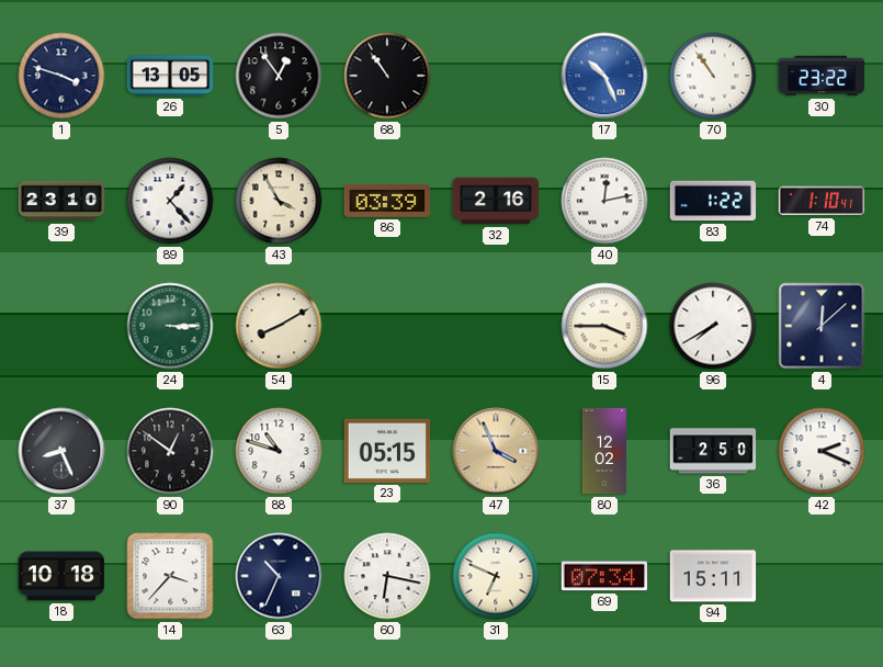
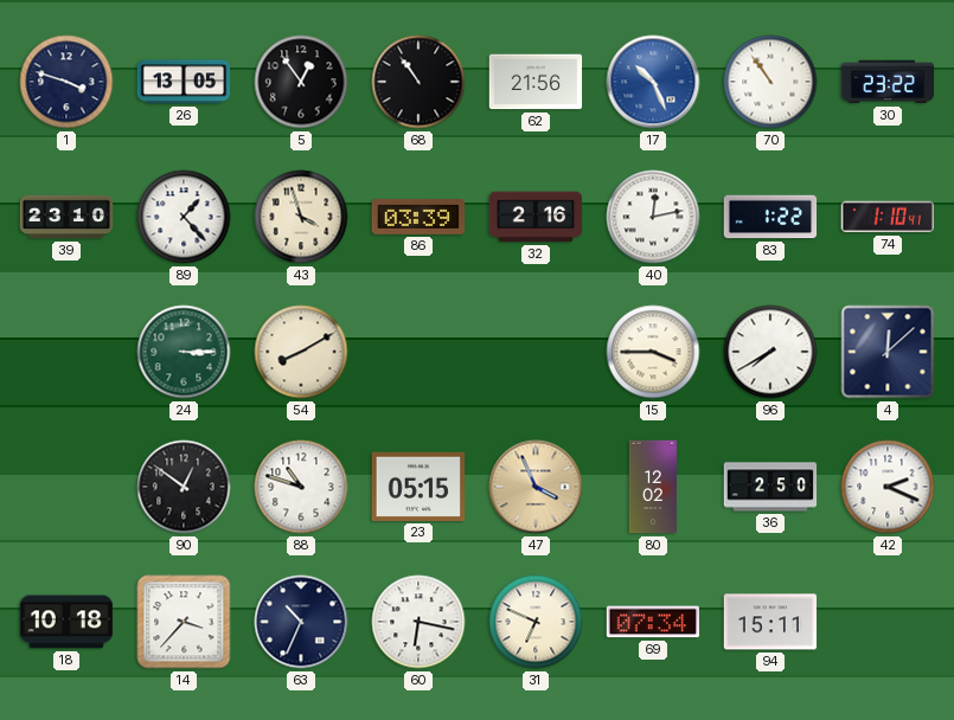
62: none -> 21:56 (536, 82)
43: 3:55 -> 3:57 (301, 217)
37: 8:26 -> none (61, 451)
